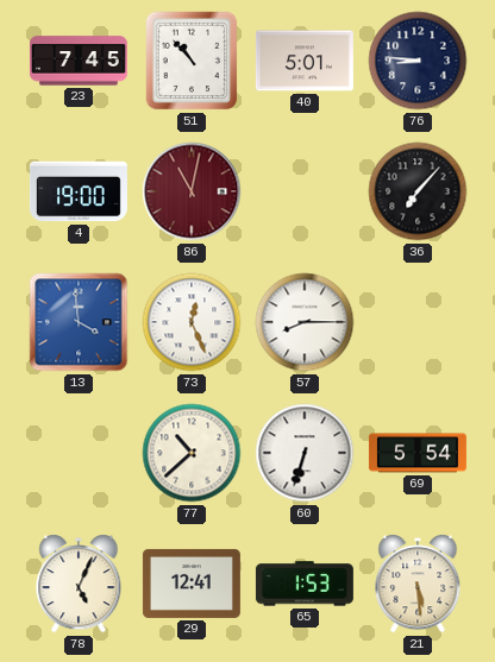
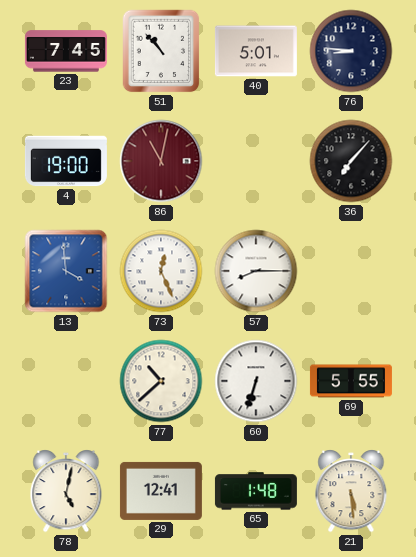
69: 5:54 -> 5:55 (351, 381)
78: 5:04 -> 5:02 (66, 491)
65: 1:53 -> 1:48 (256, 491)
